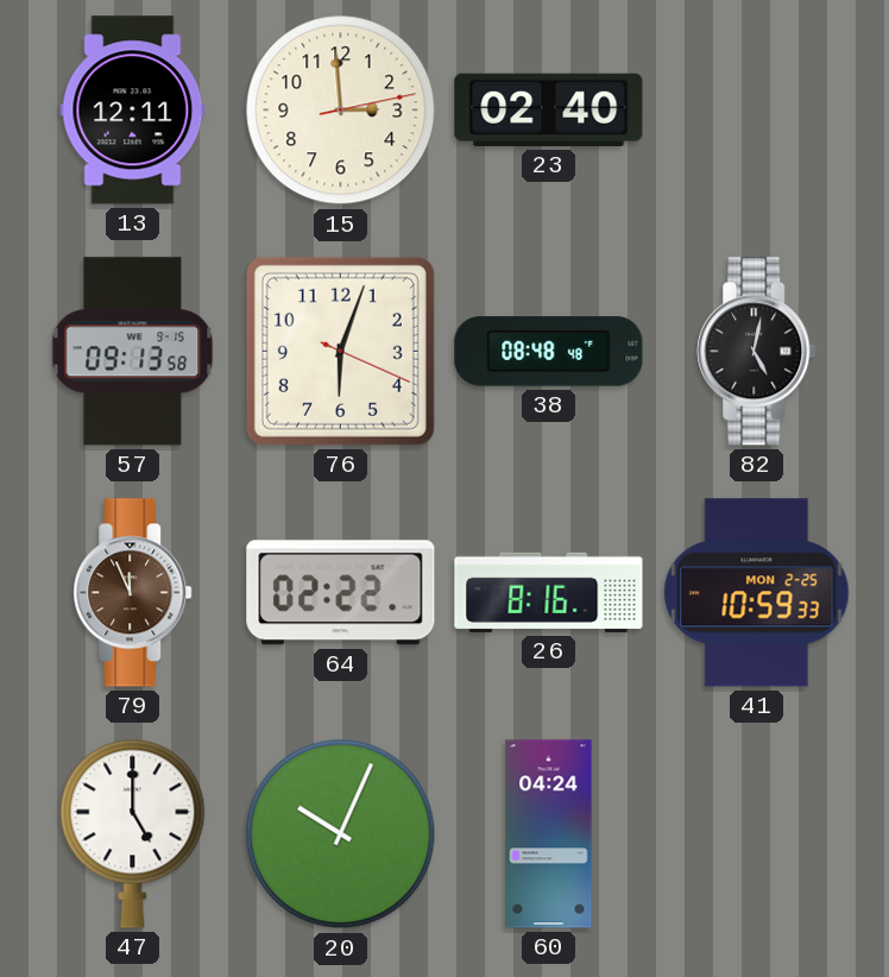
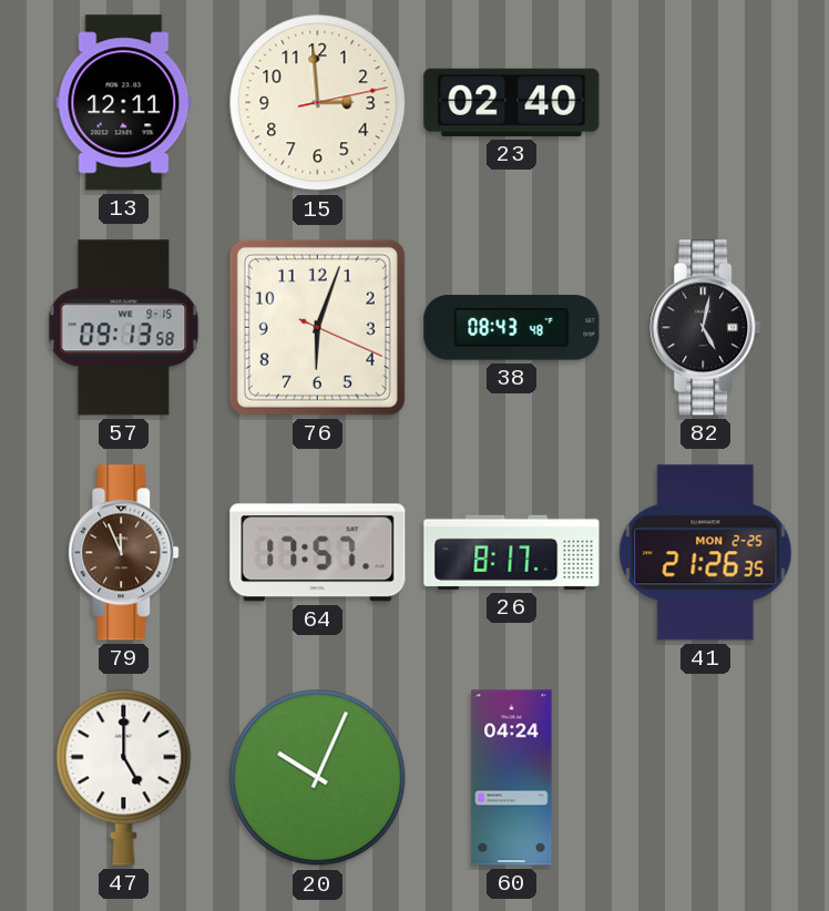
38: 08:48 -> 08:43 (512, 328)
64: 02:22 -> 17:57 (318, 553)
26: 8:16 -> 8:17 (512, 552)
41: 10:59 -> 21:26 (706, 553)
